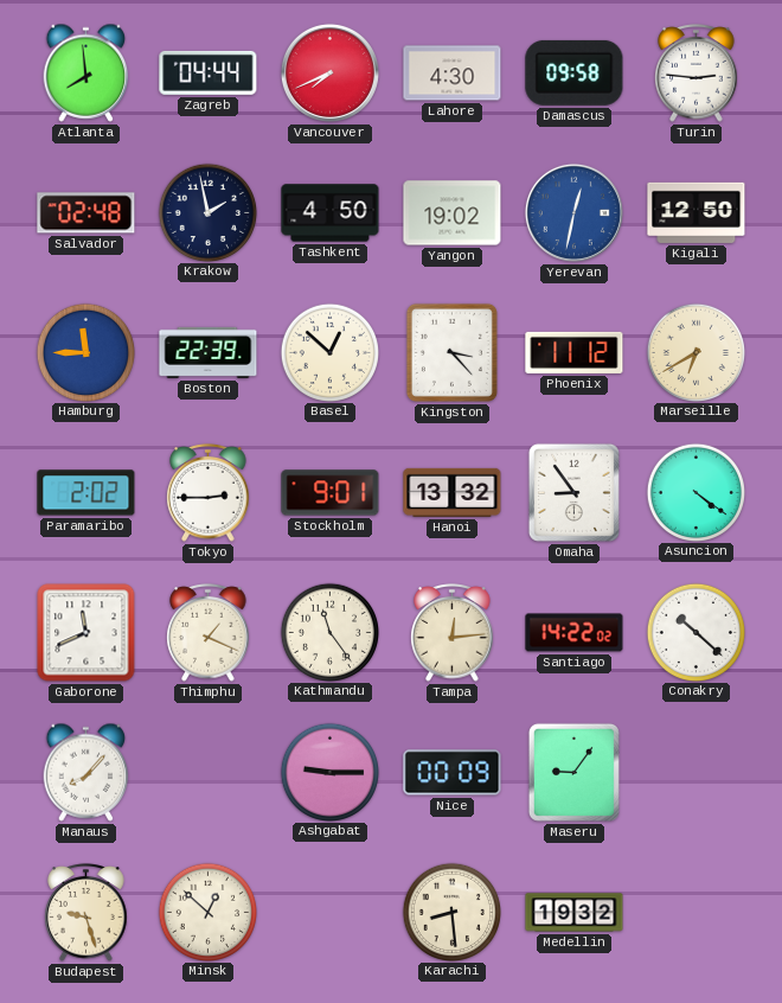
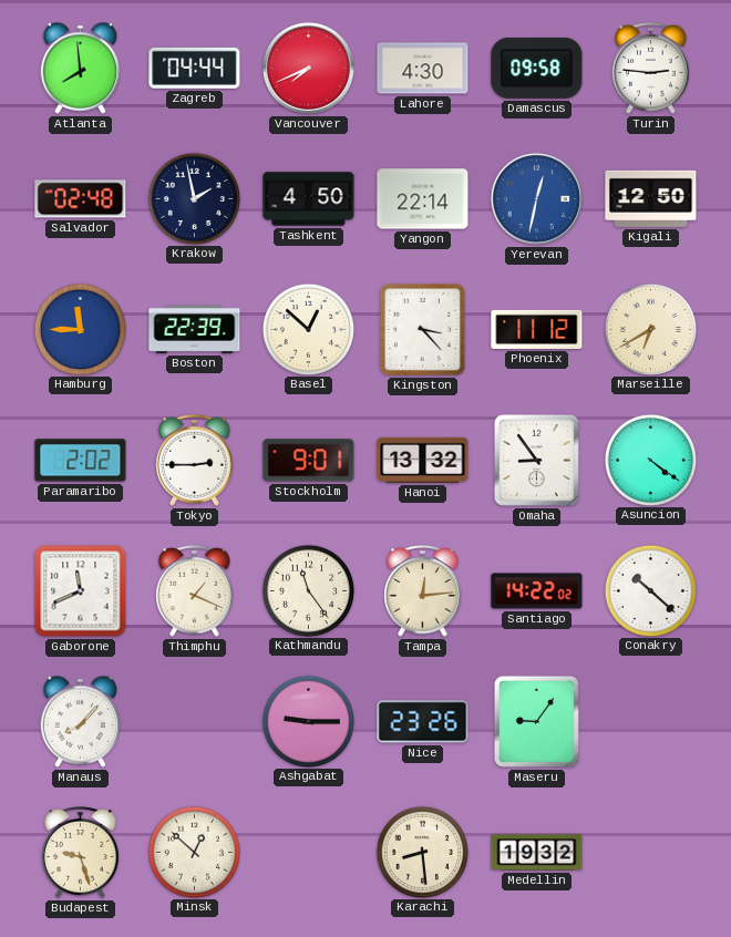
Yangon: 19:02 -> 22:14 (423, 199)
Nice: 00:09 -> 23:26 (423, 722)
